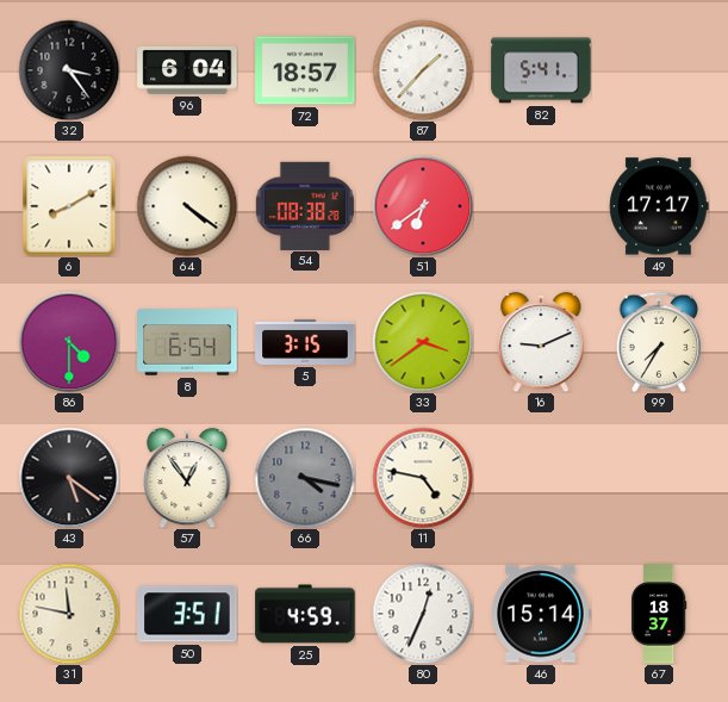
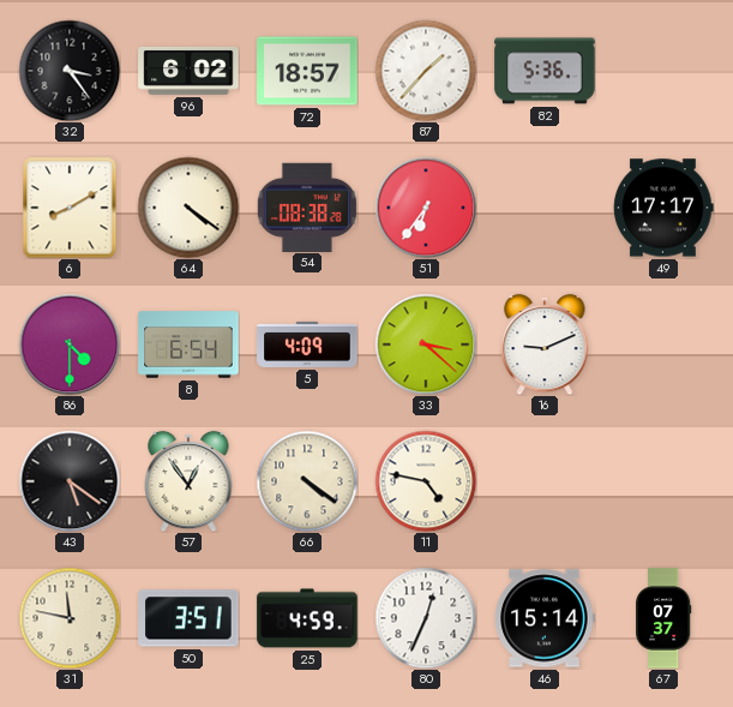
96: 6:04 -> 6:02 (188, 71)
82: 5:41 -> 5:36 (545, 71)
51: 6:39 -> 6:36 (426, 208)
5: 3:15 -> 4:09 (307, 344)
33: 3:39 -> 3:22 (426, 344)
99: 7:35 -> none (659, 341)
66: 4:17 -> 4:21 (307, 481)
66 dial: grey -> cream (307, 481)
67: 18:37 -> 07:37 (663, 618)
